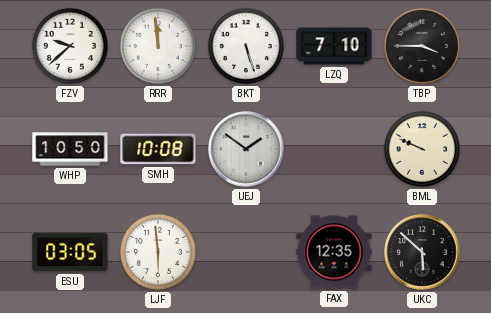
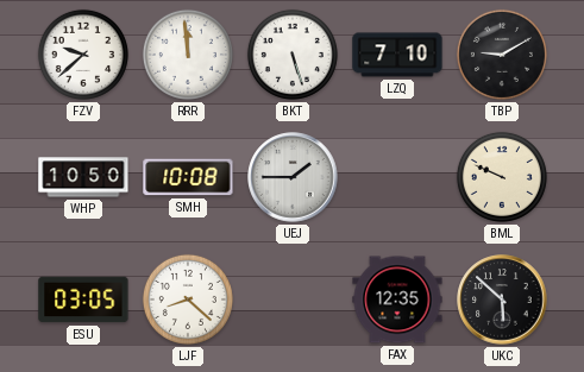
TBP: 3:45 -> 9:10 (502, 55)
UEJ: 1:51 -> 1:45 (293, 177)
LJF: 5:59 -> 8:22 (188, 300)
